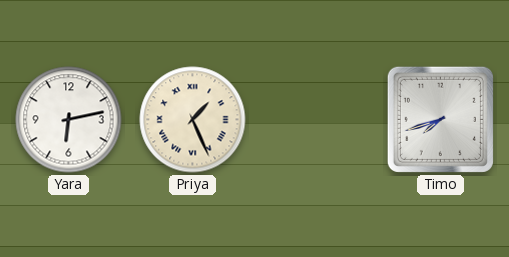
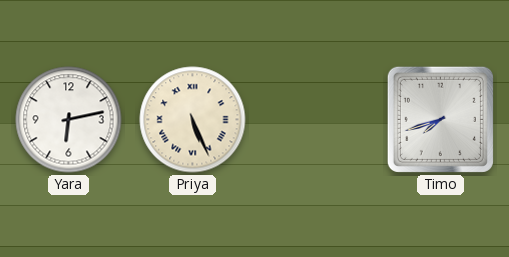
Priya: 1:26 -> 5:26 (193, 120)
